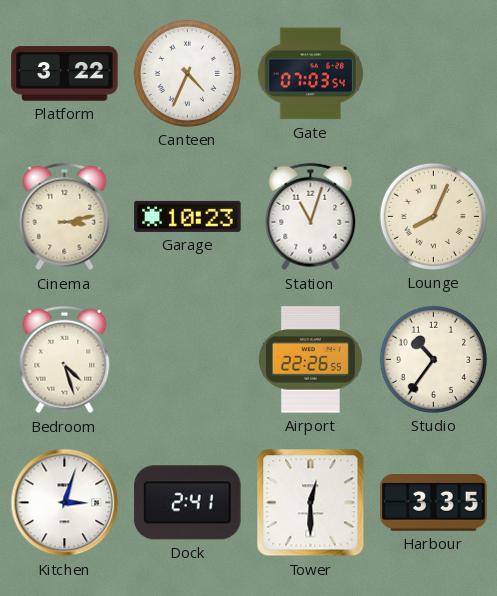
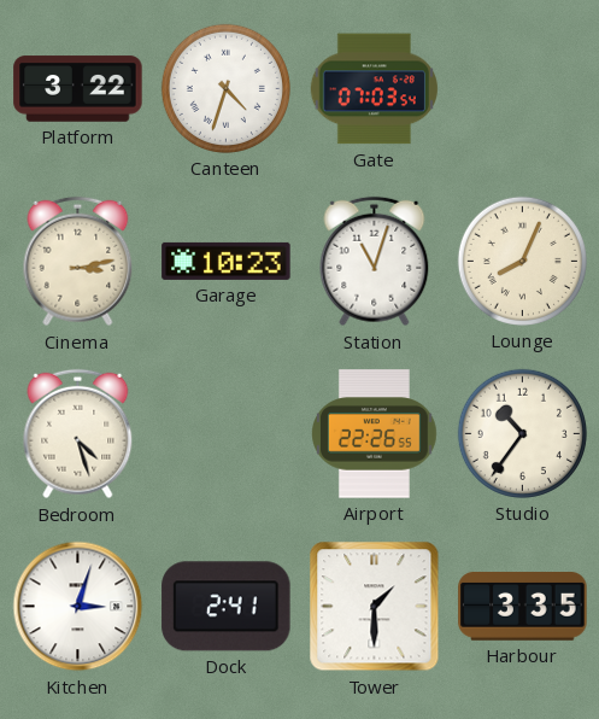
Canteen: 4:34 -> 4:33 (225, 88)
Tower: 12:30 -> 1:30 (375, 607)
